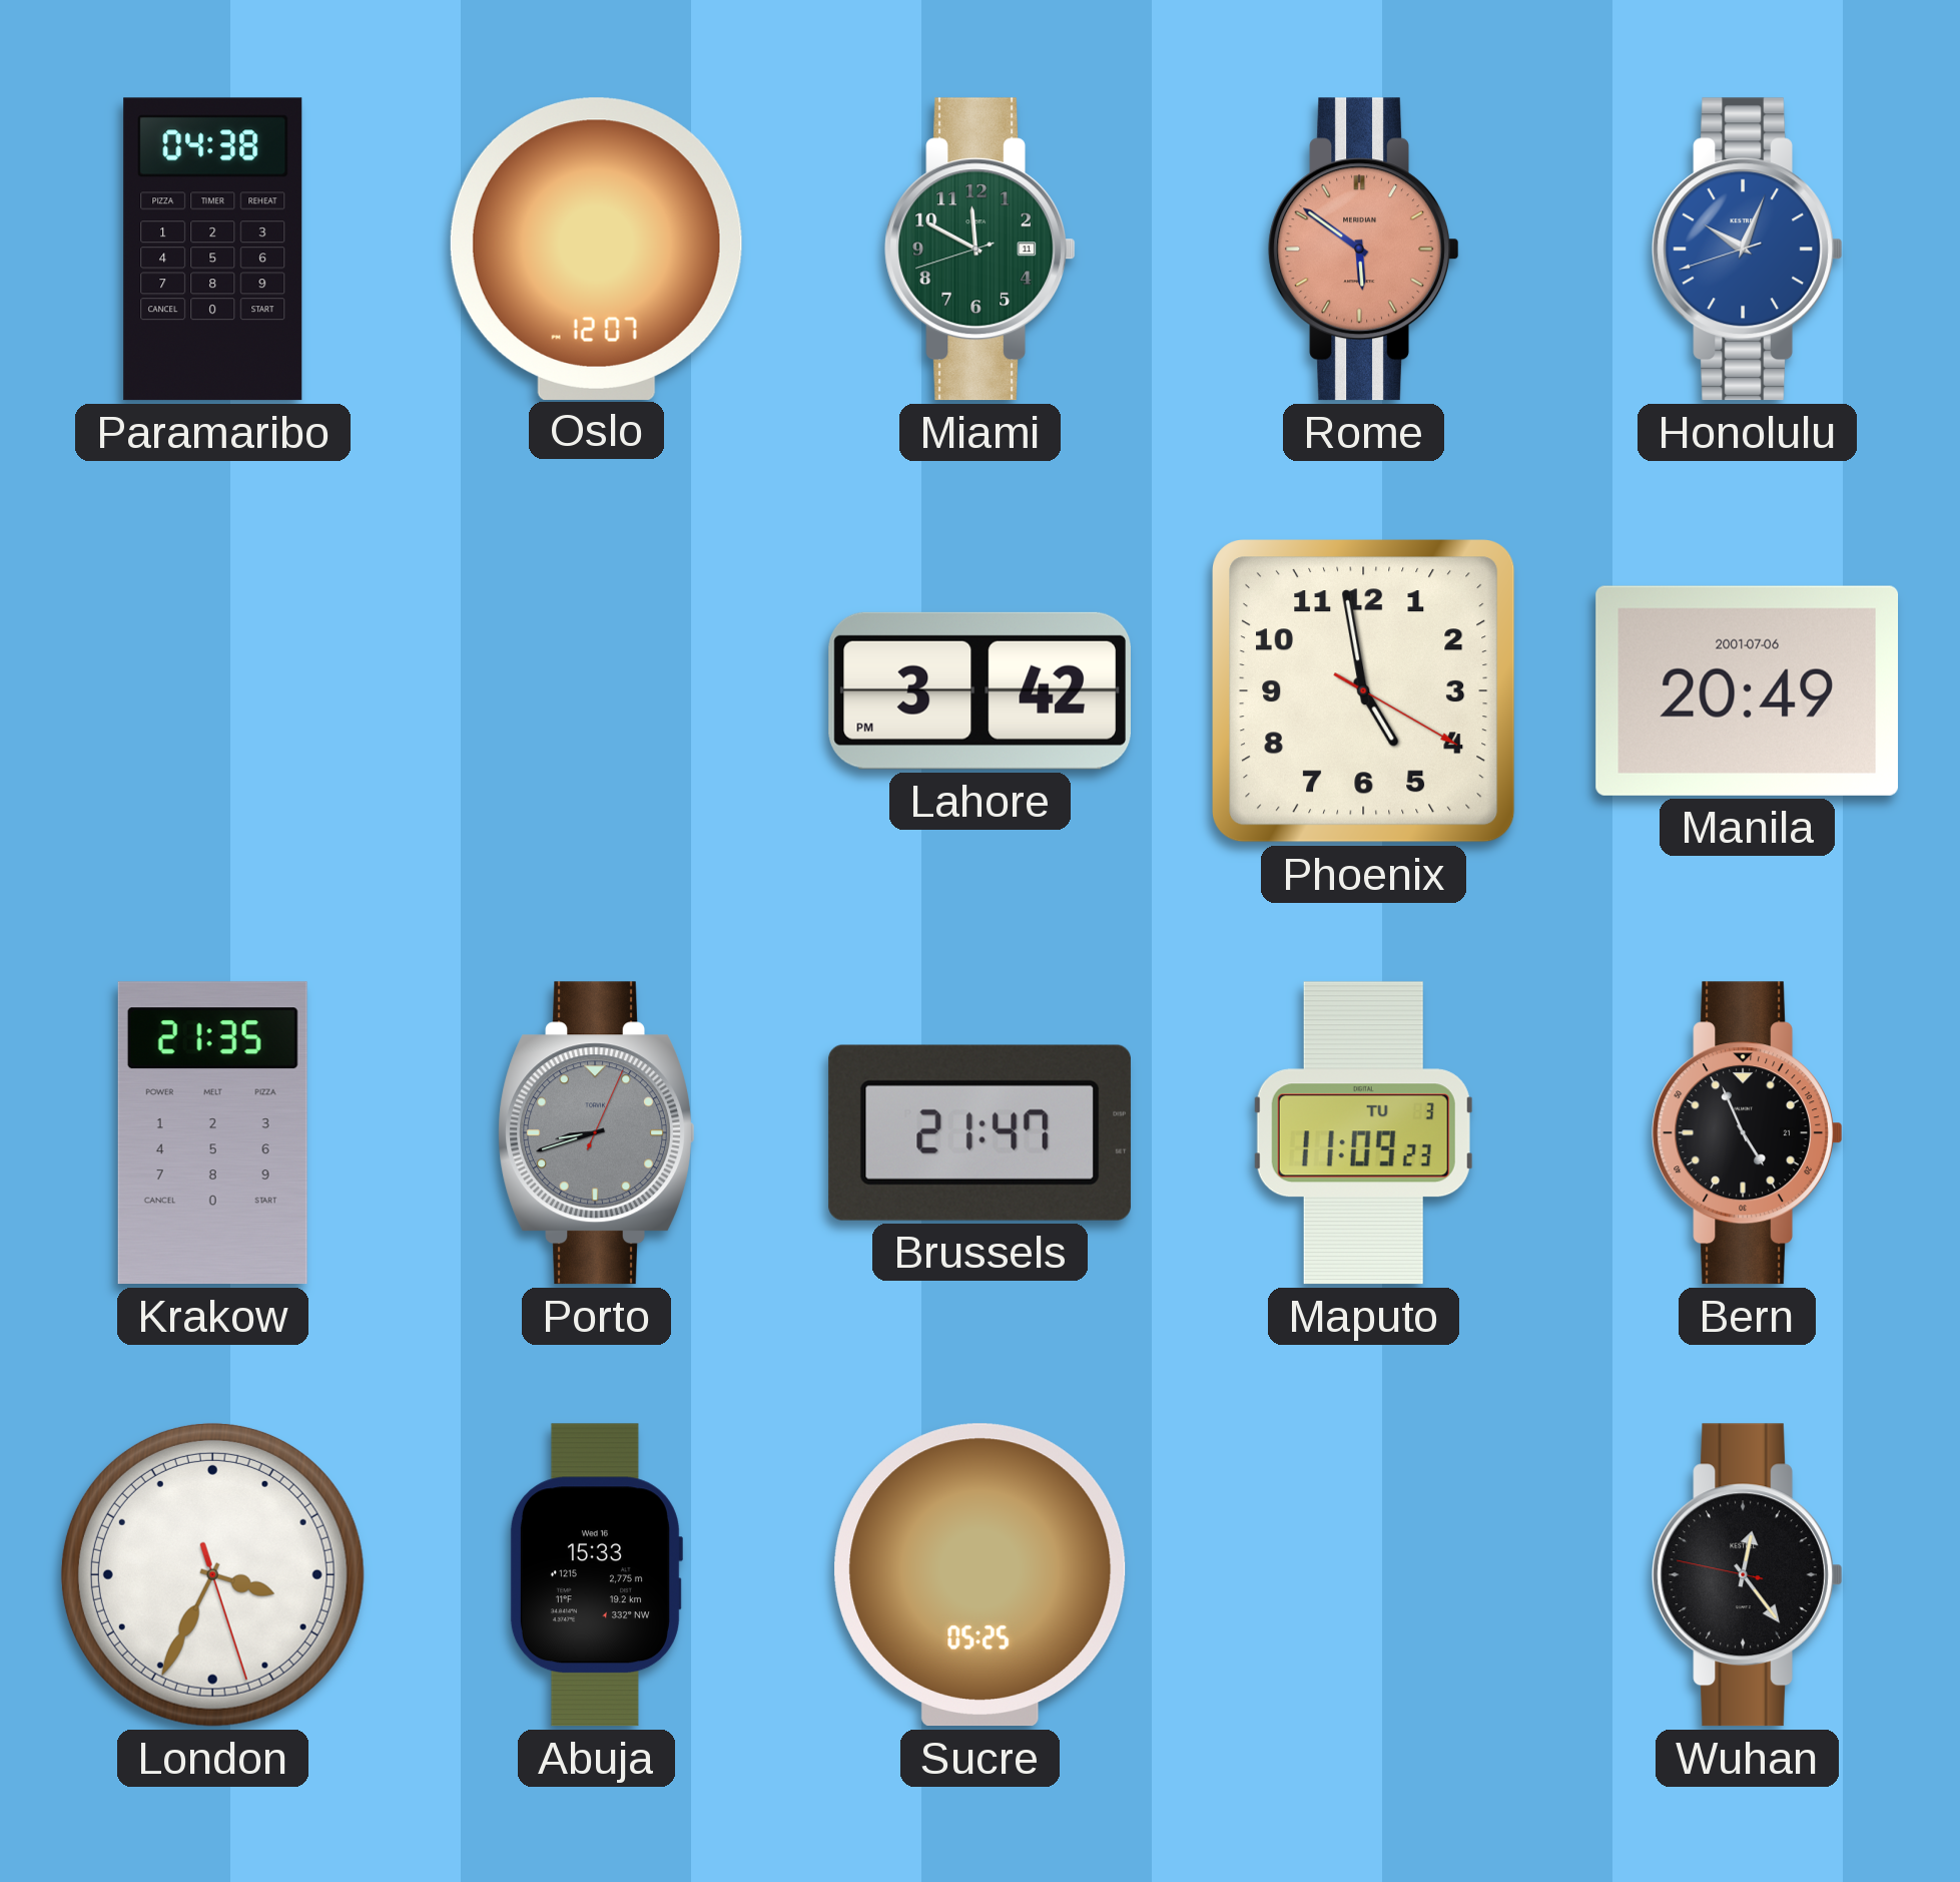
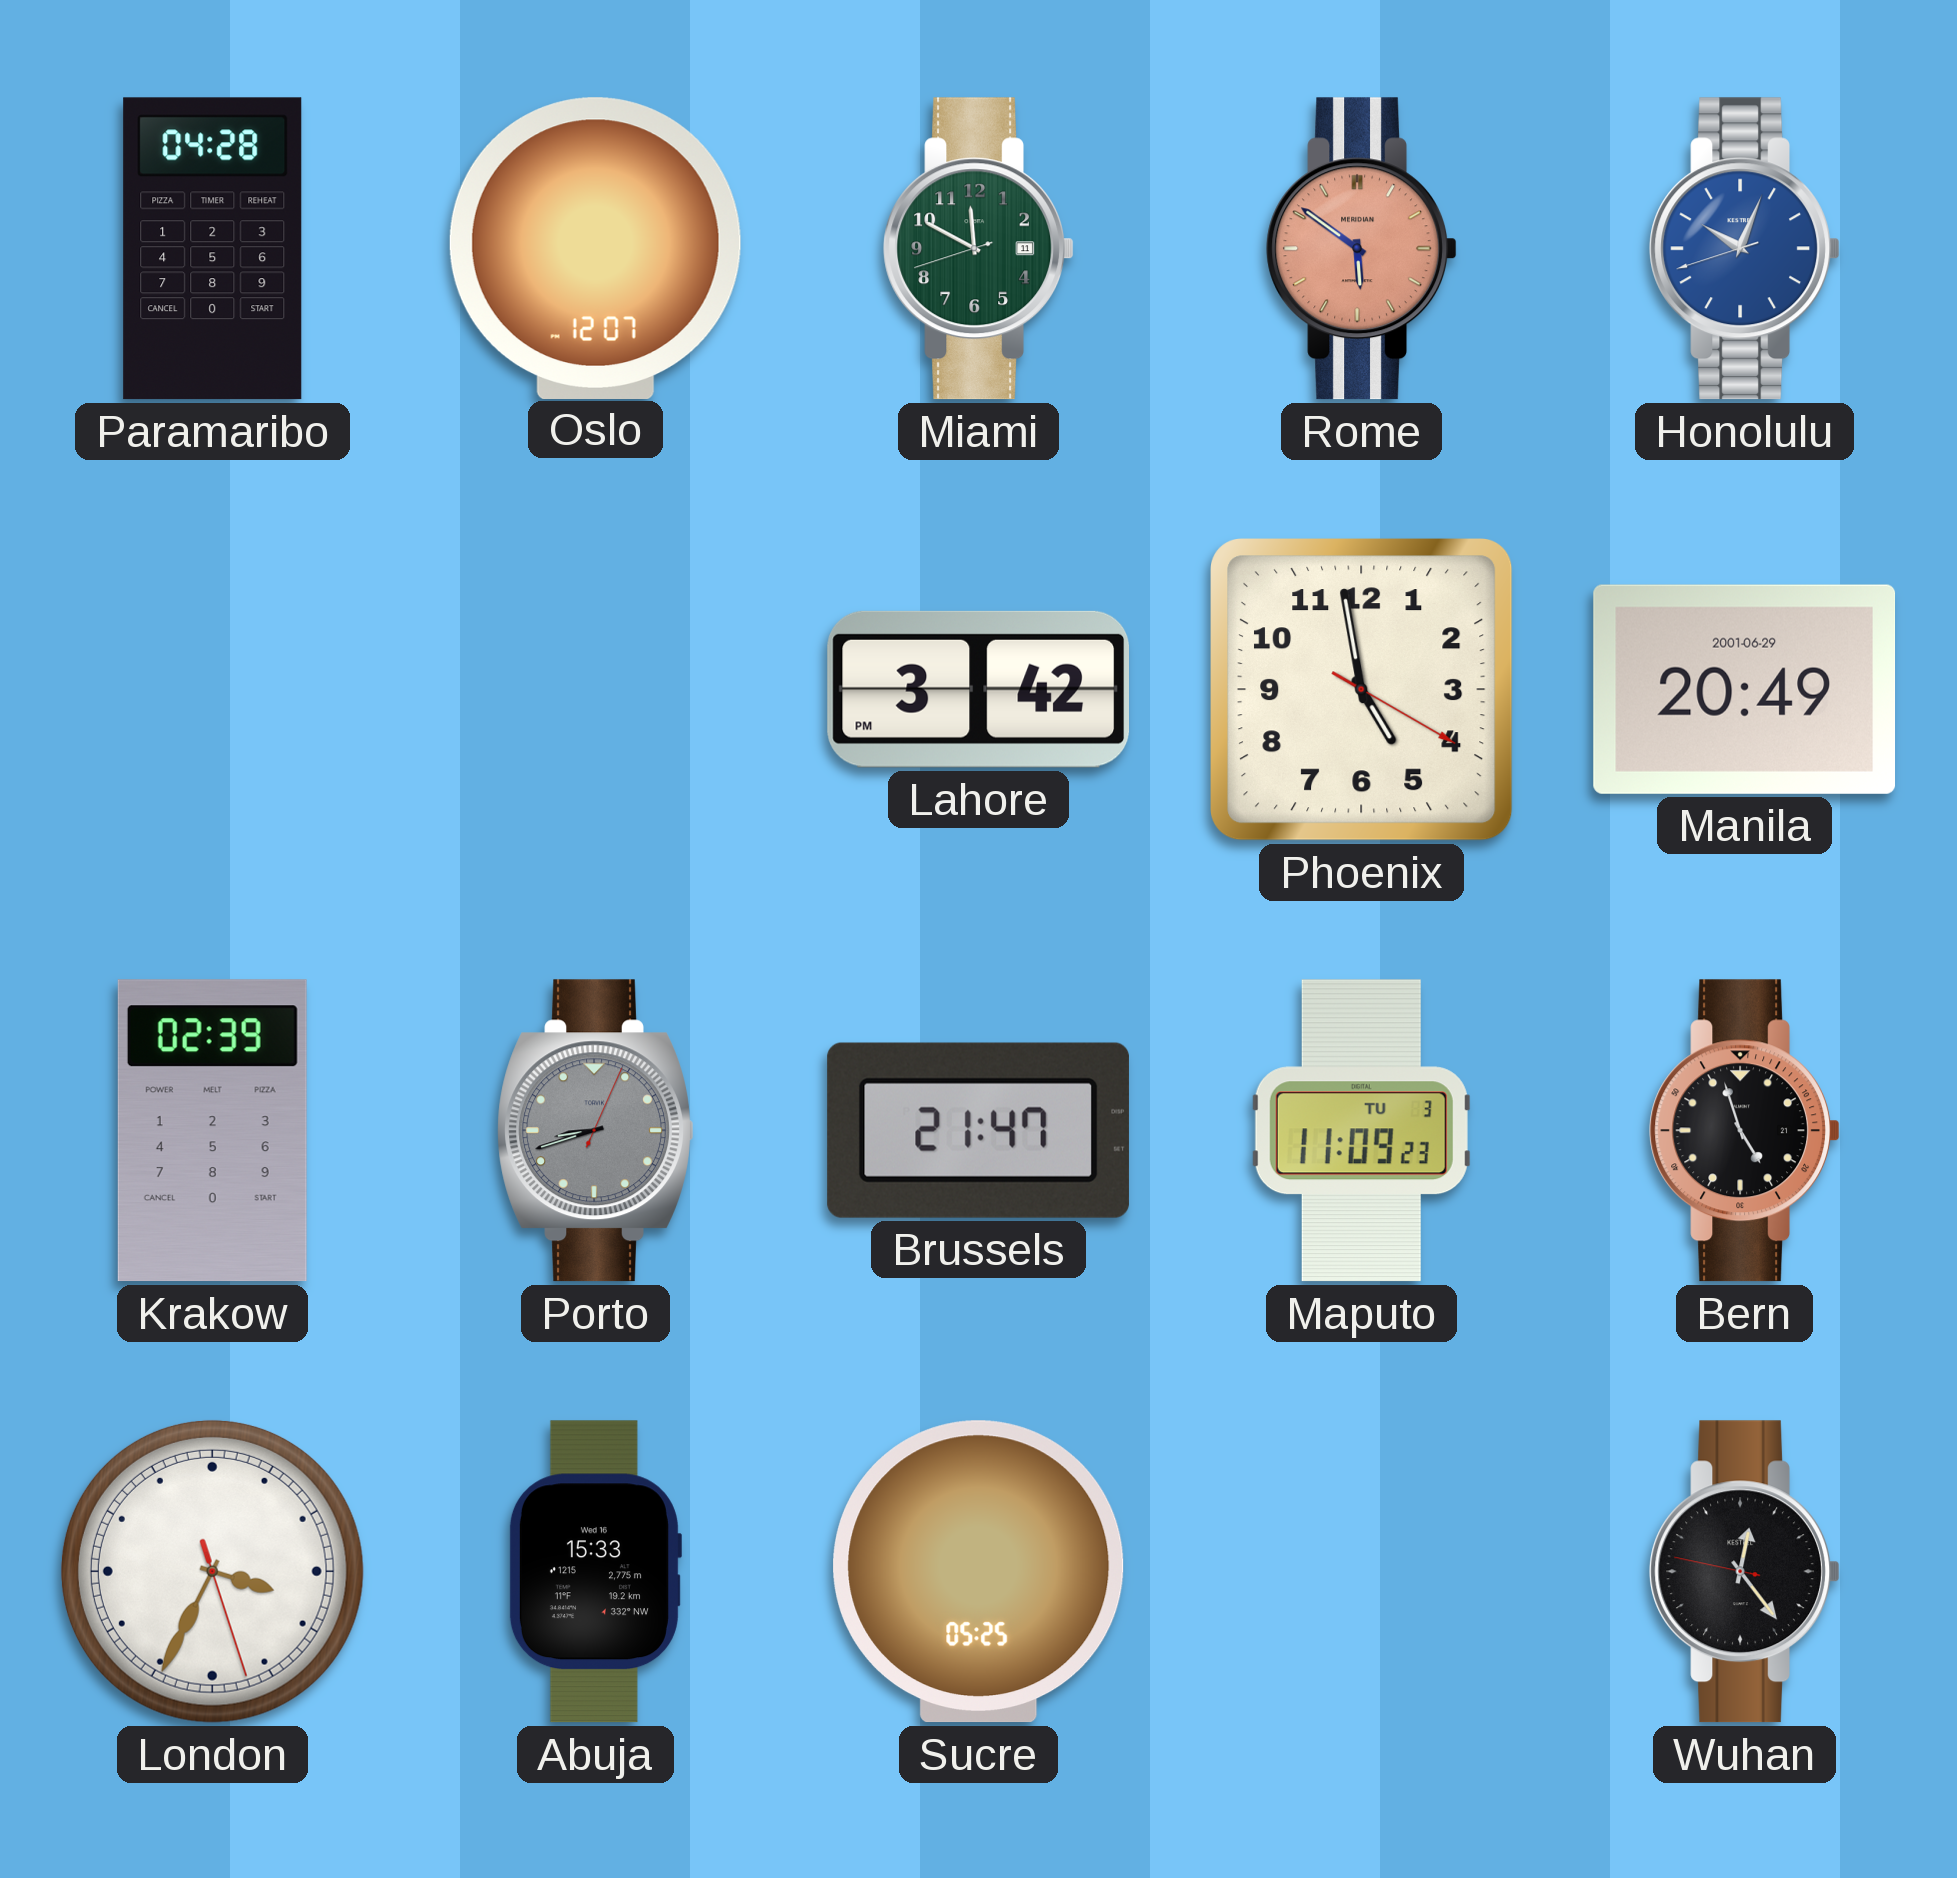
Paramaribo: 04:38 -> 04:28 (213, 249)
Manila date: 2001-07-06 -> 2001-06-29 (1744, 689)
Krakow: 21:35 -> 02:39 (212, 1131)
Bern: 4:56 -> 4:57 (1744, 1131)
